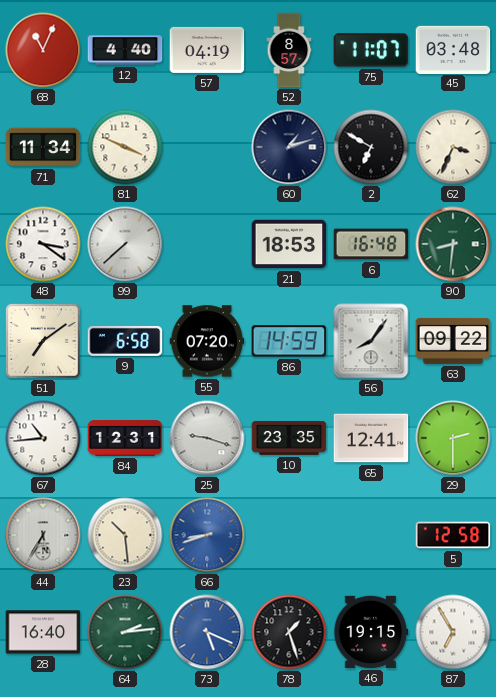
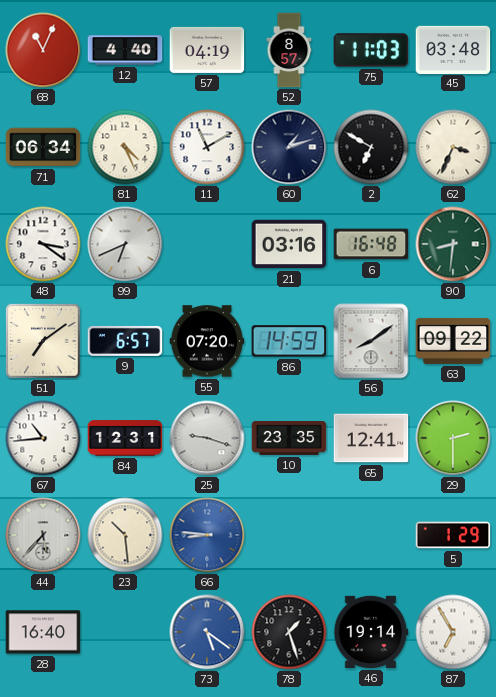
75: 11:07 -> 11:03 (371, 50)
71: 11:34 -> 06:34 (43, 147)
81: 3:49 -> 4:26 (125, 147)
11: none -> 11:10 (207, 147)
99: 7:38 -> 6:41 (125, 244)
21: 18:53 -> 03:16 (289, 244)
9: 6:58 -> 6:57 (125, 341)
56: 8:06 -> 8:09 (371, 341)
44: 5:35 -> 5:37 (43, 535)
66: 8:42 -> 8:46 (207, 535)
5: 12:58 -> 1:29 (453, 535)
64: 2:14 -> none (125, 632)
73: 5:19 -> 5:21 (207, 632)
46: 19:15 -> 19:14 (371, 632)
